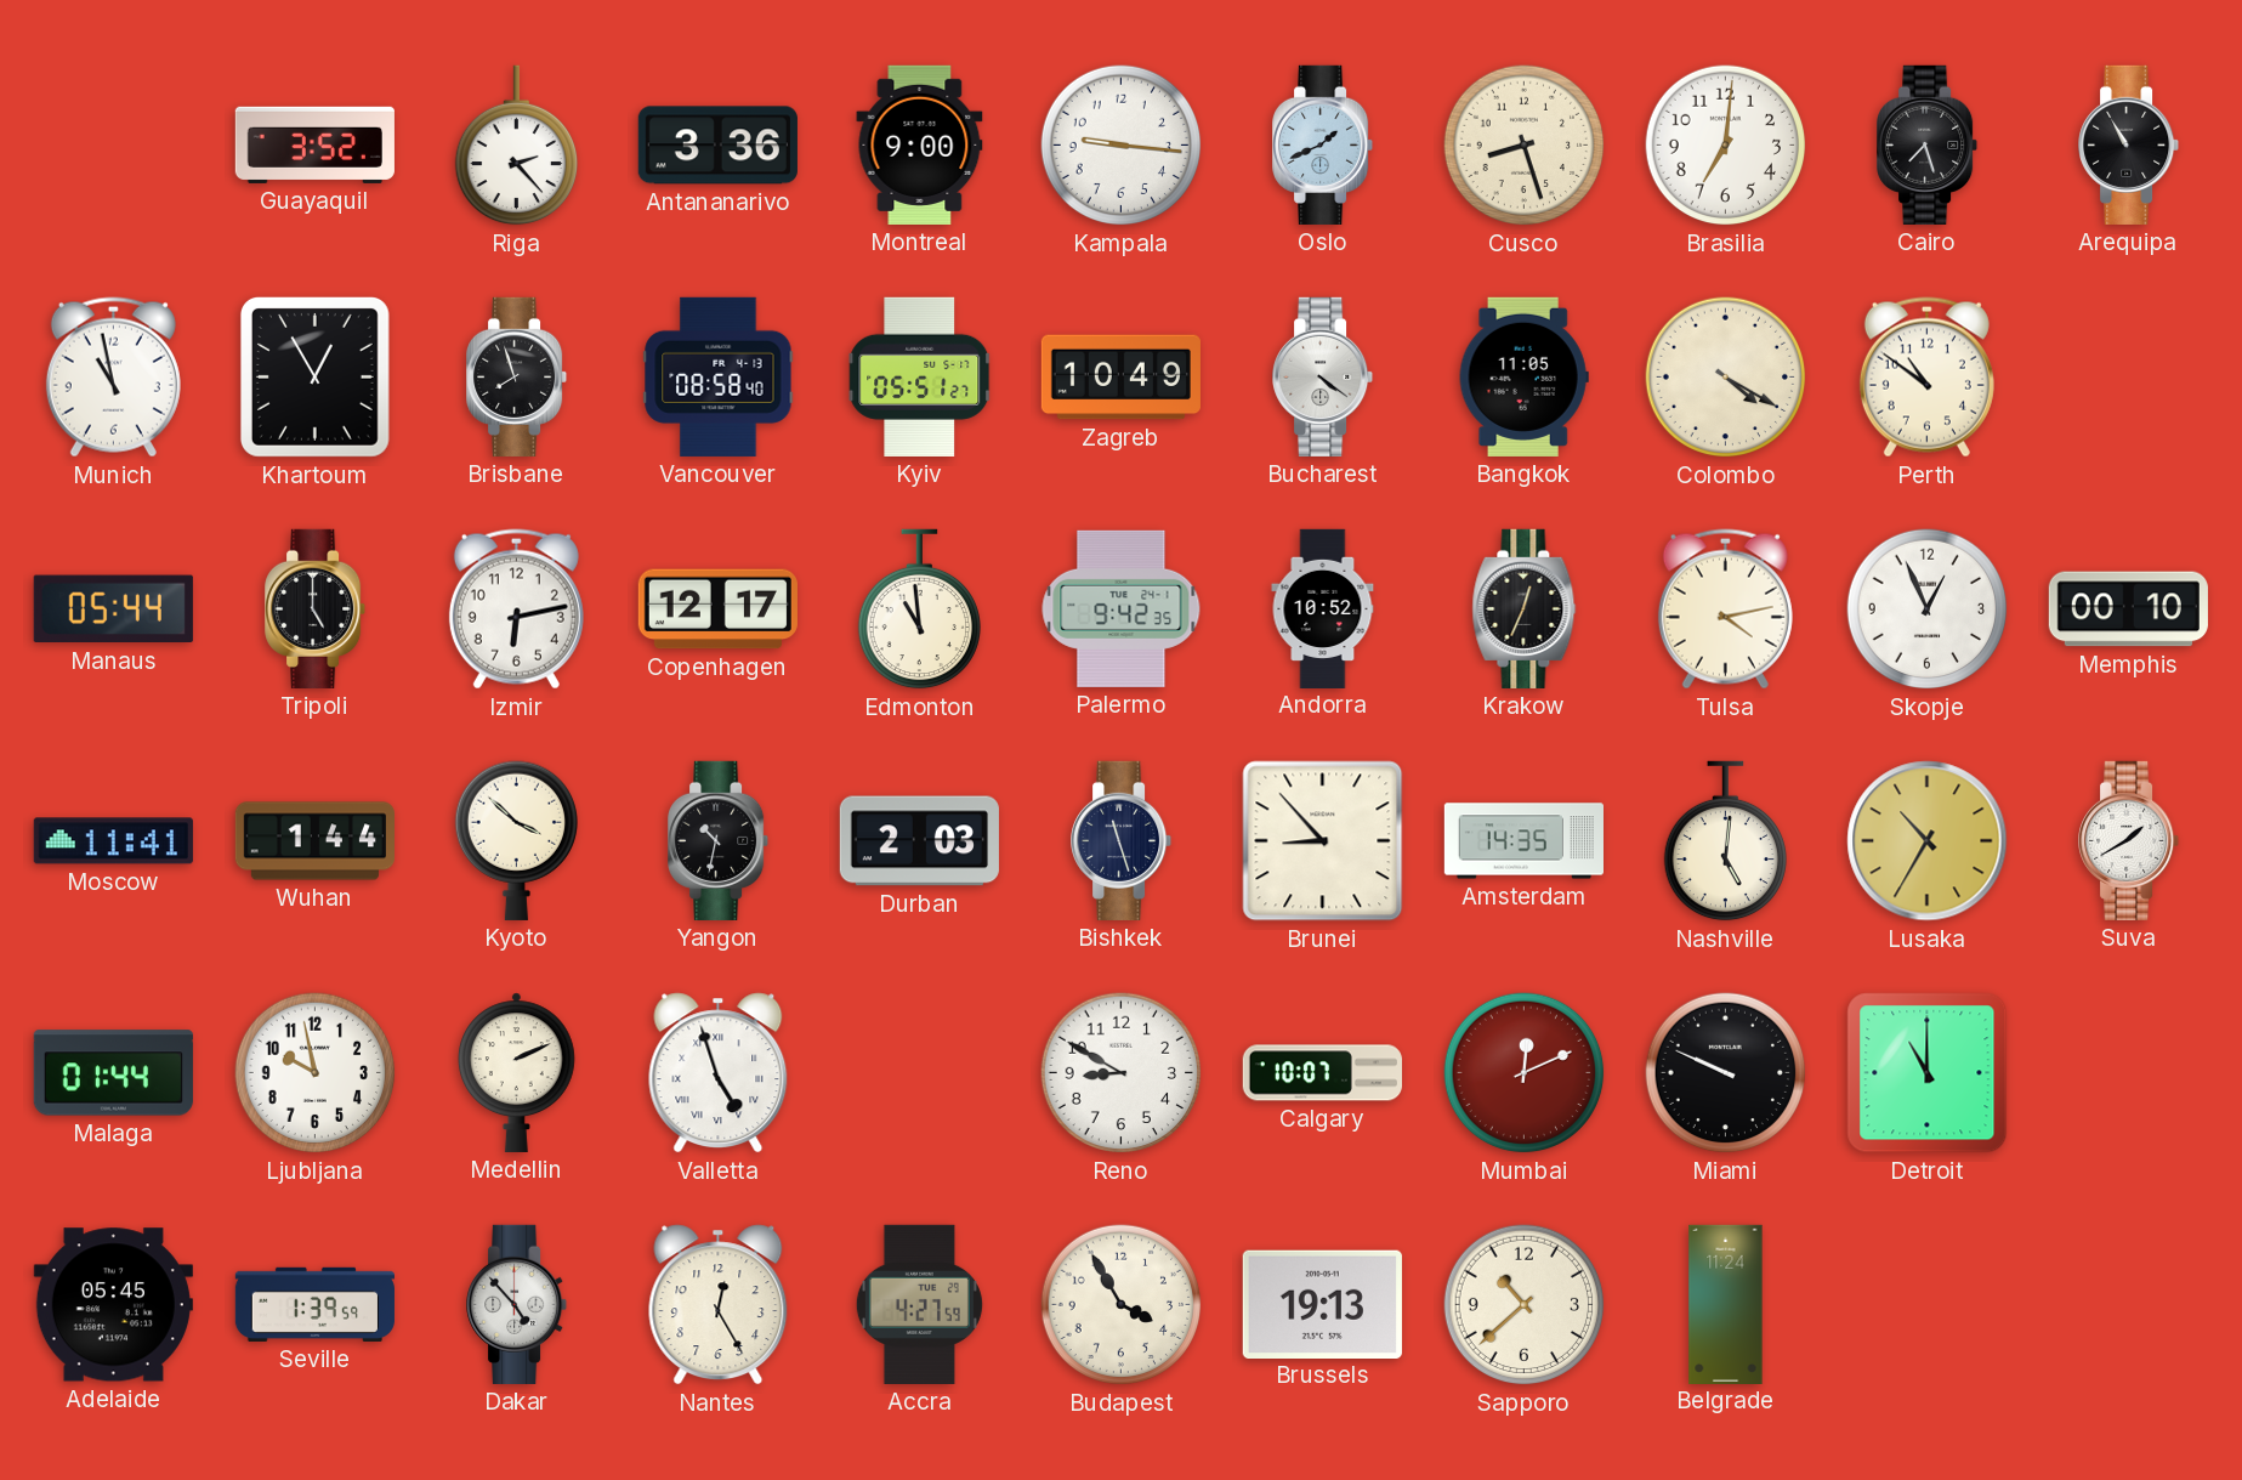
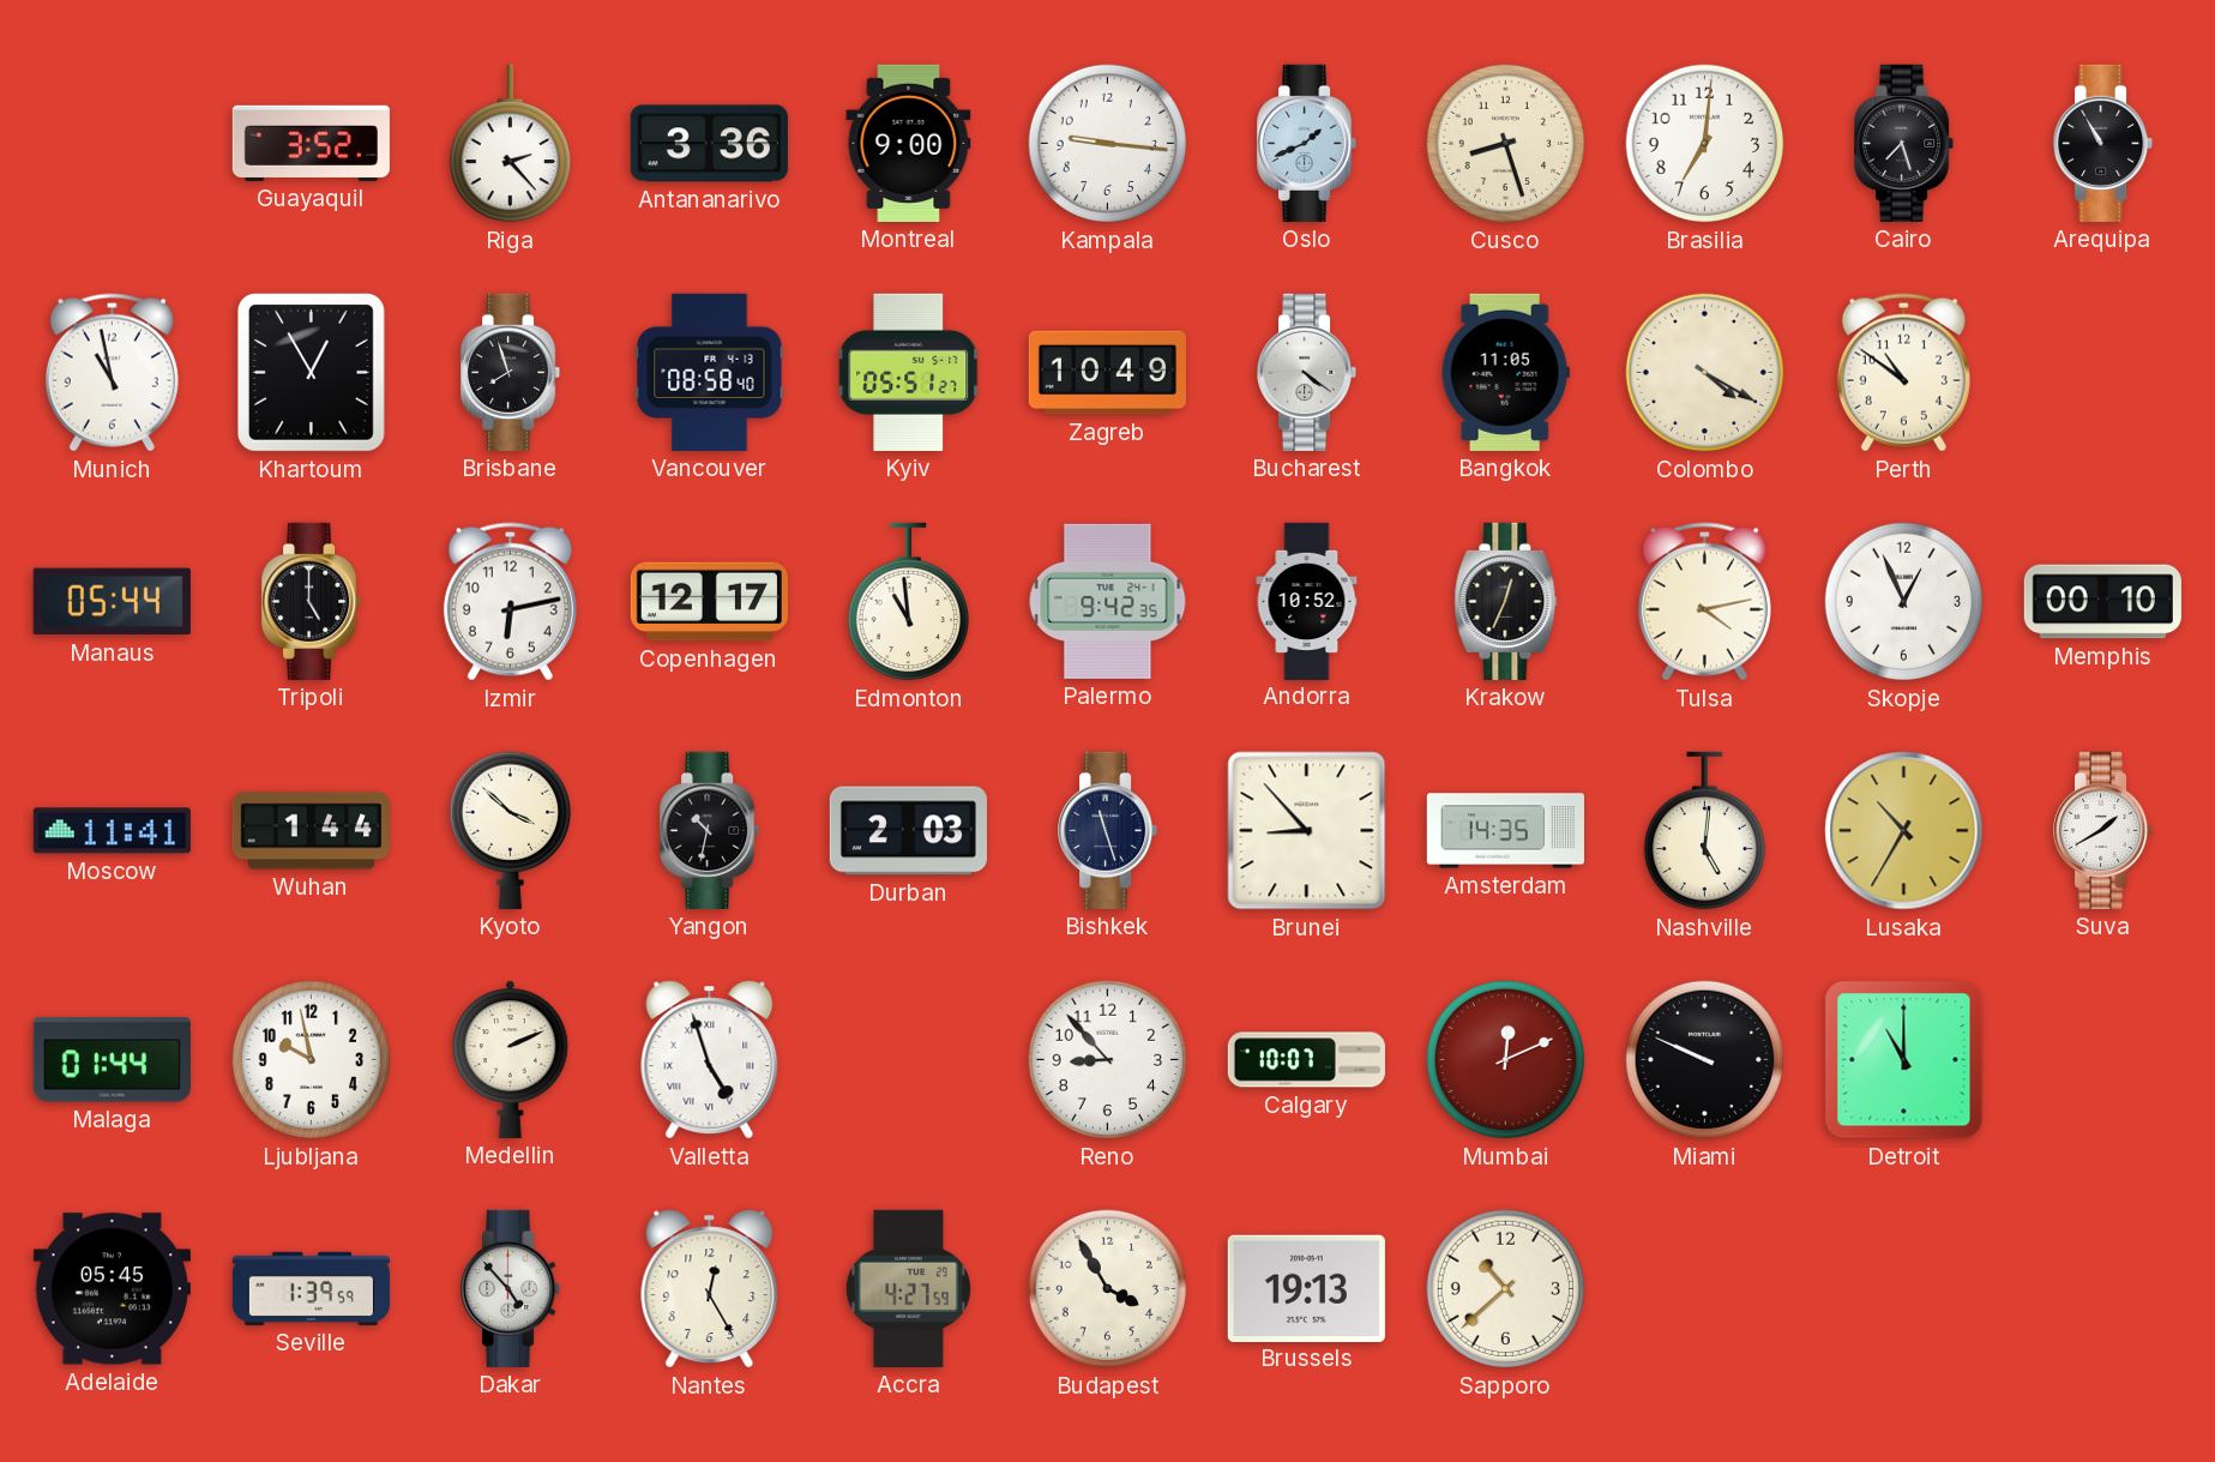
Reno: 8:50 -> 8:53 (1108, 1060)
Belgrade: 11:24 -> none (1726, 1304)
